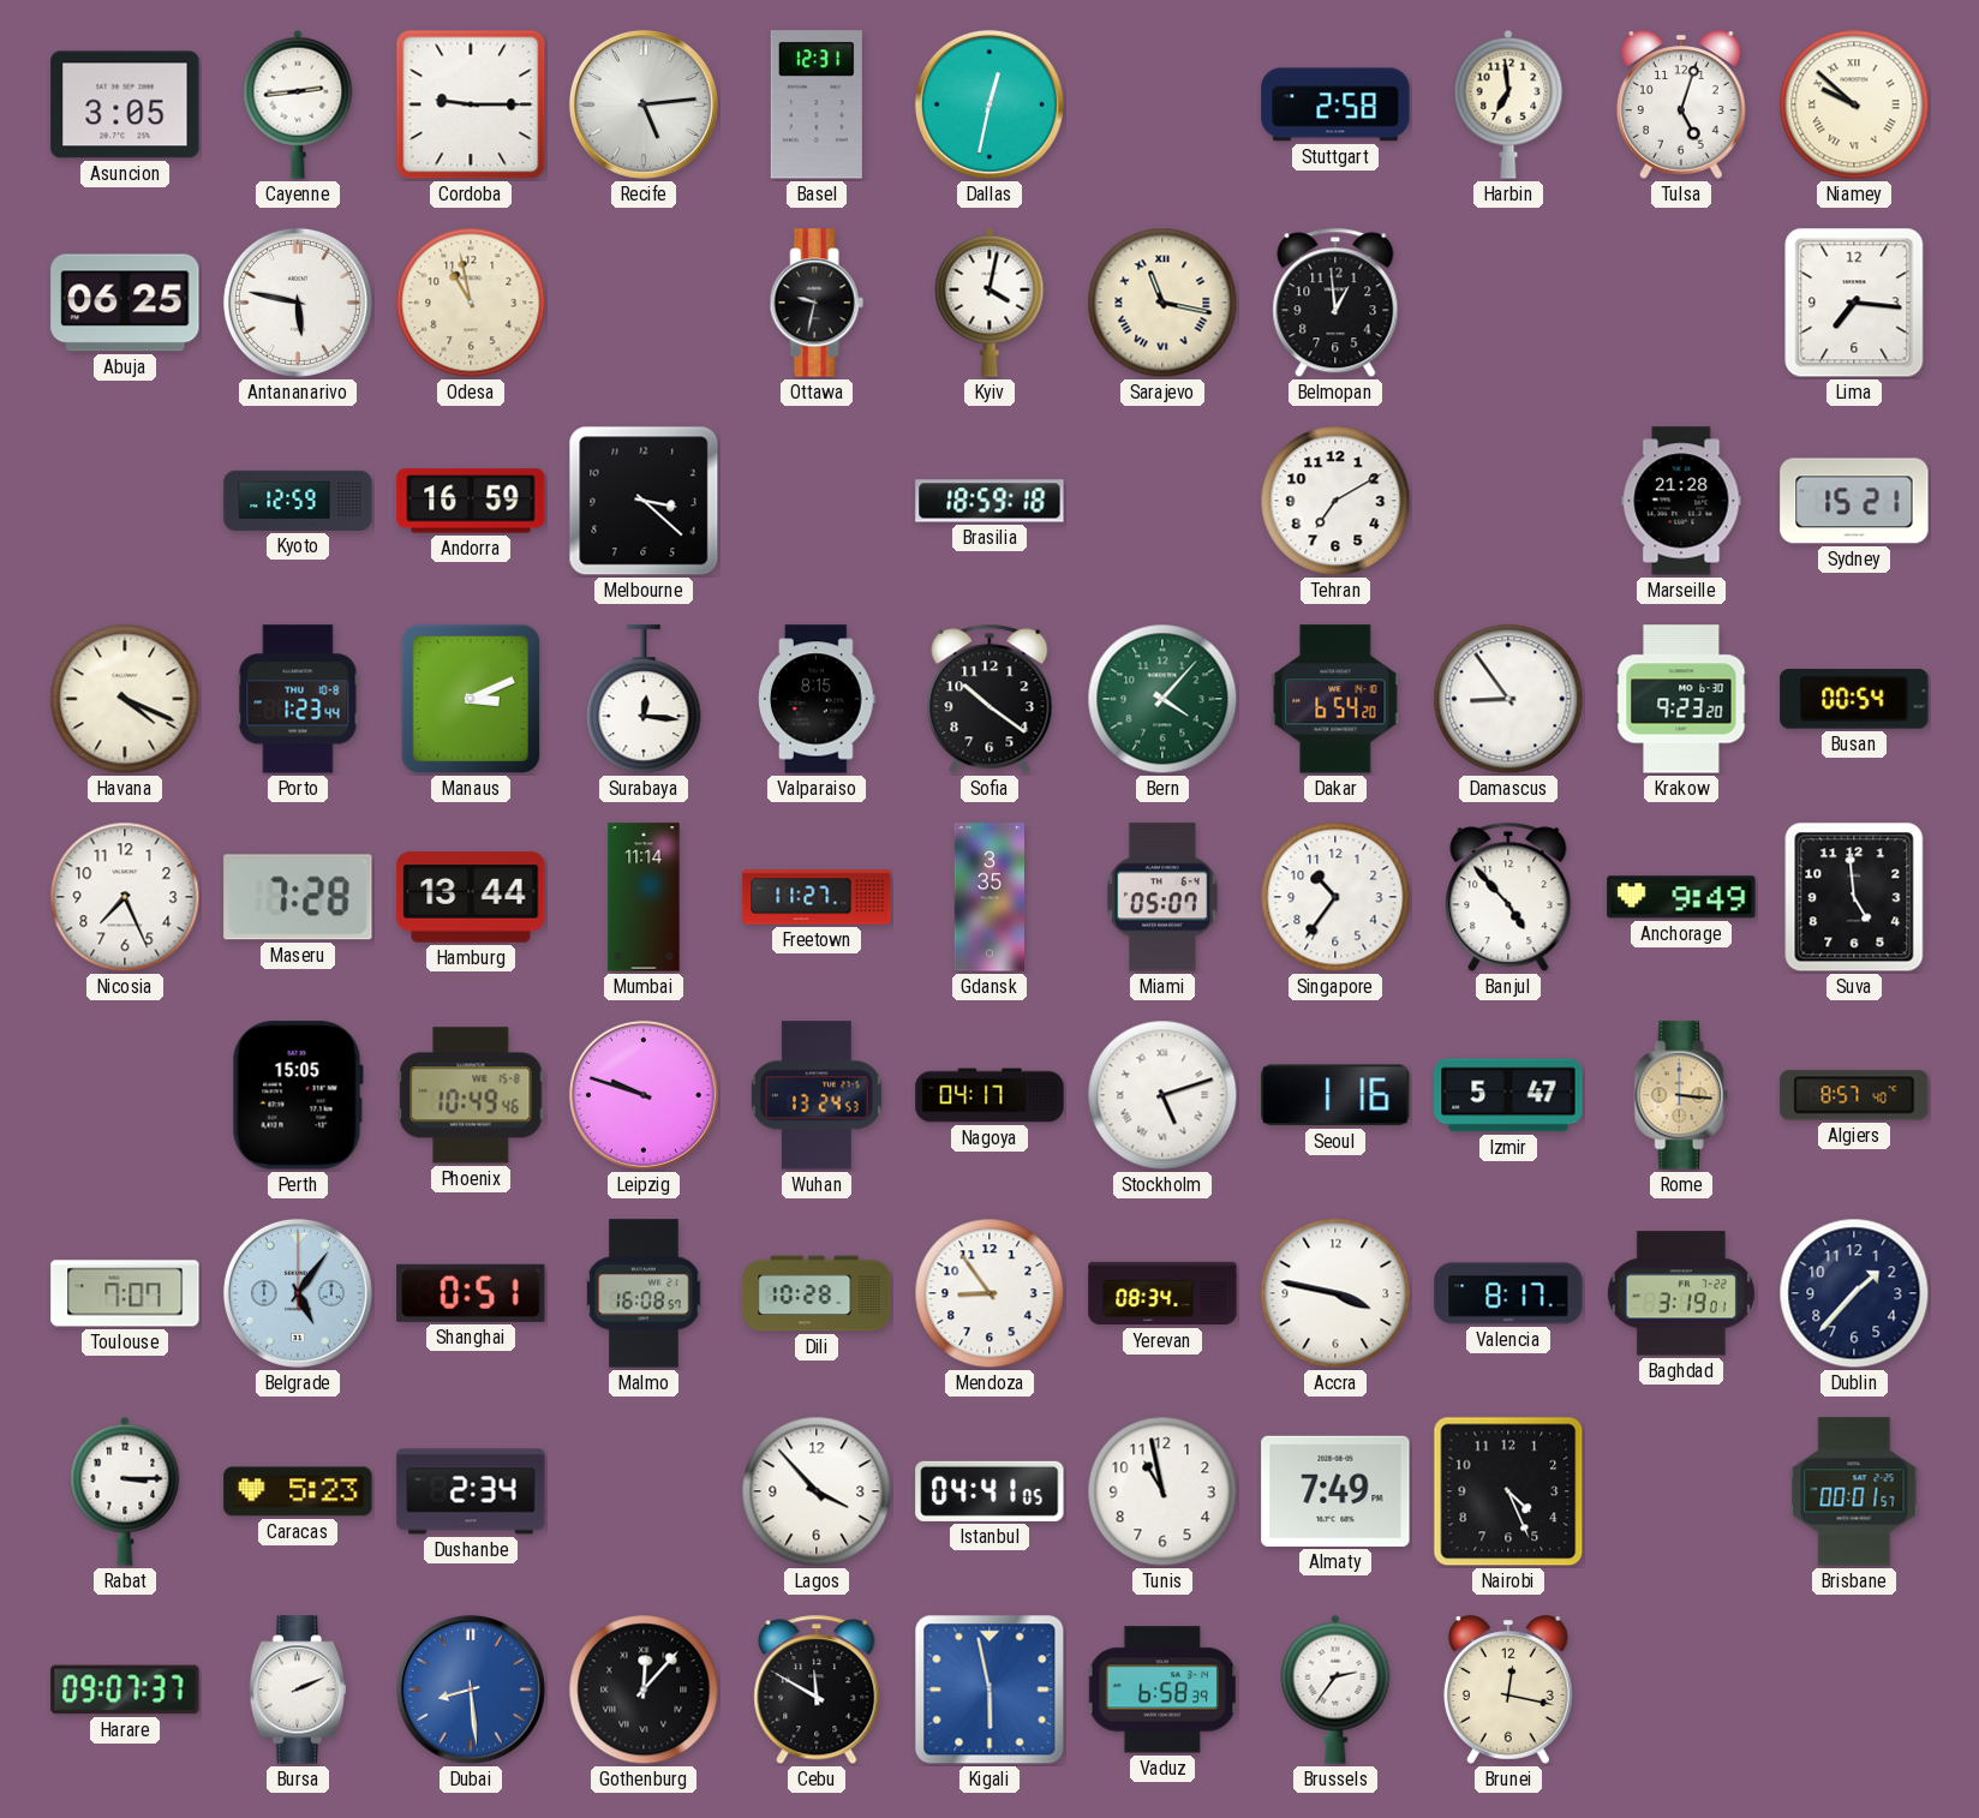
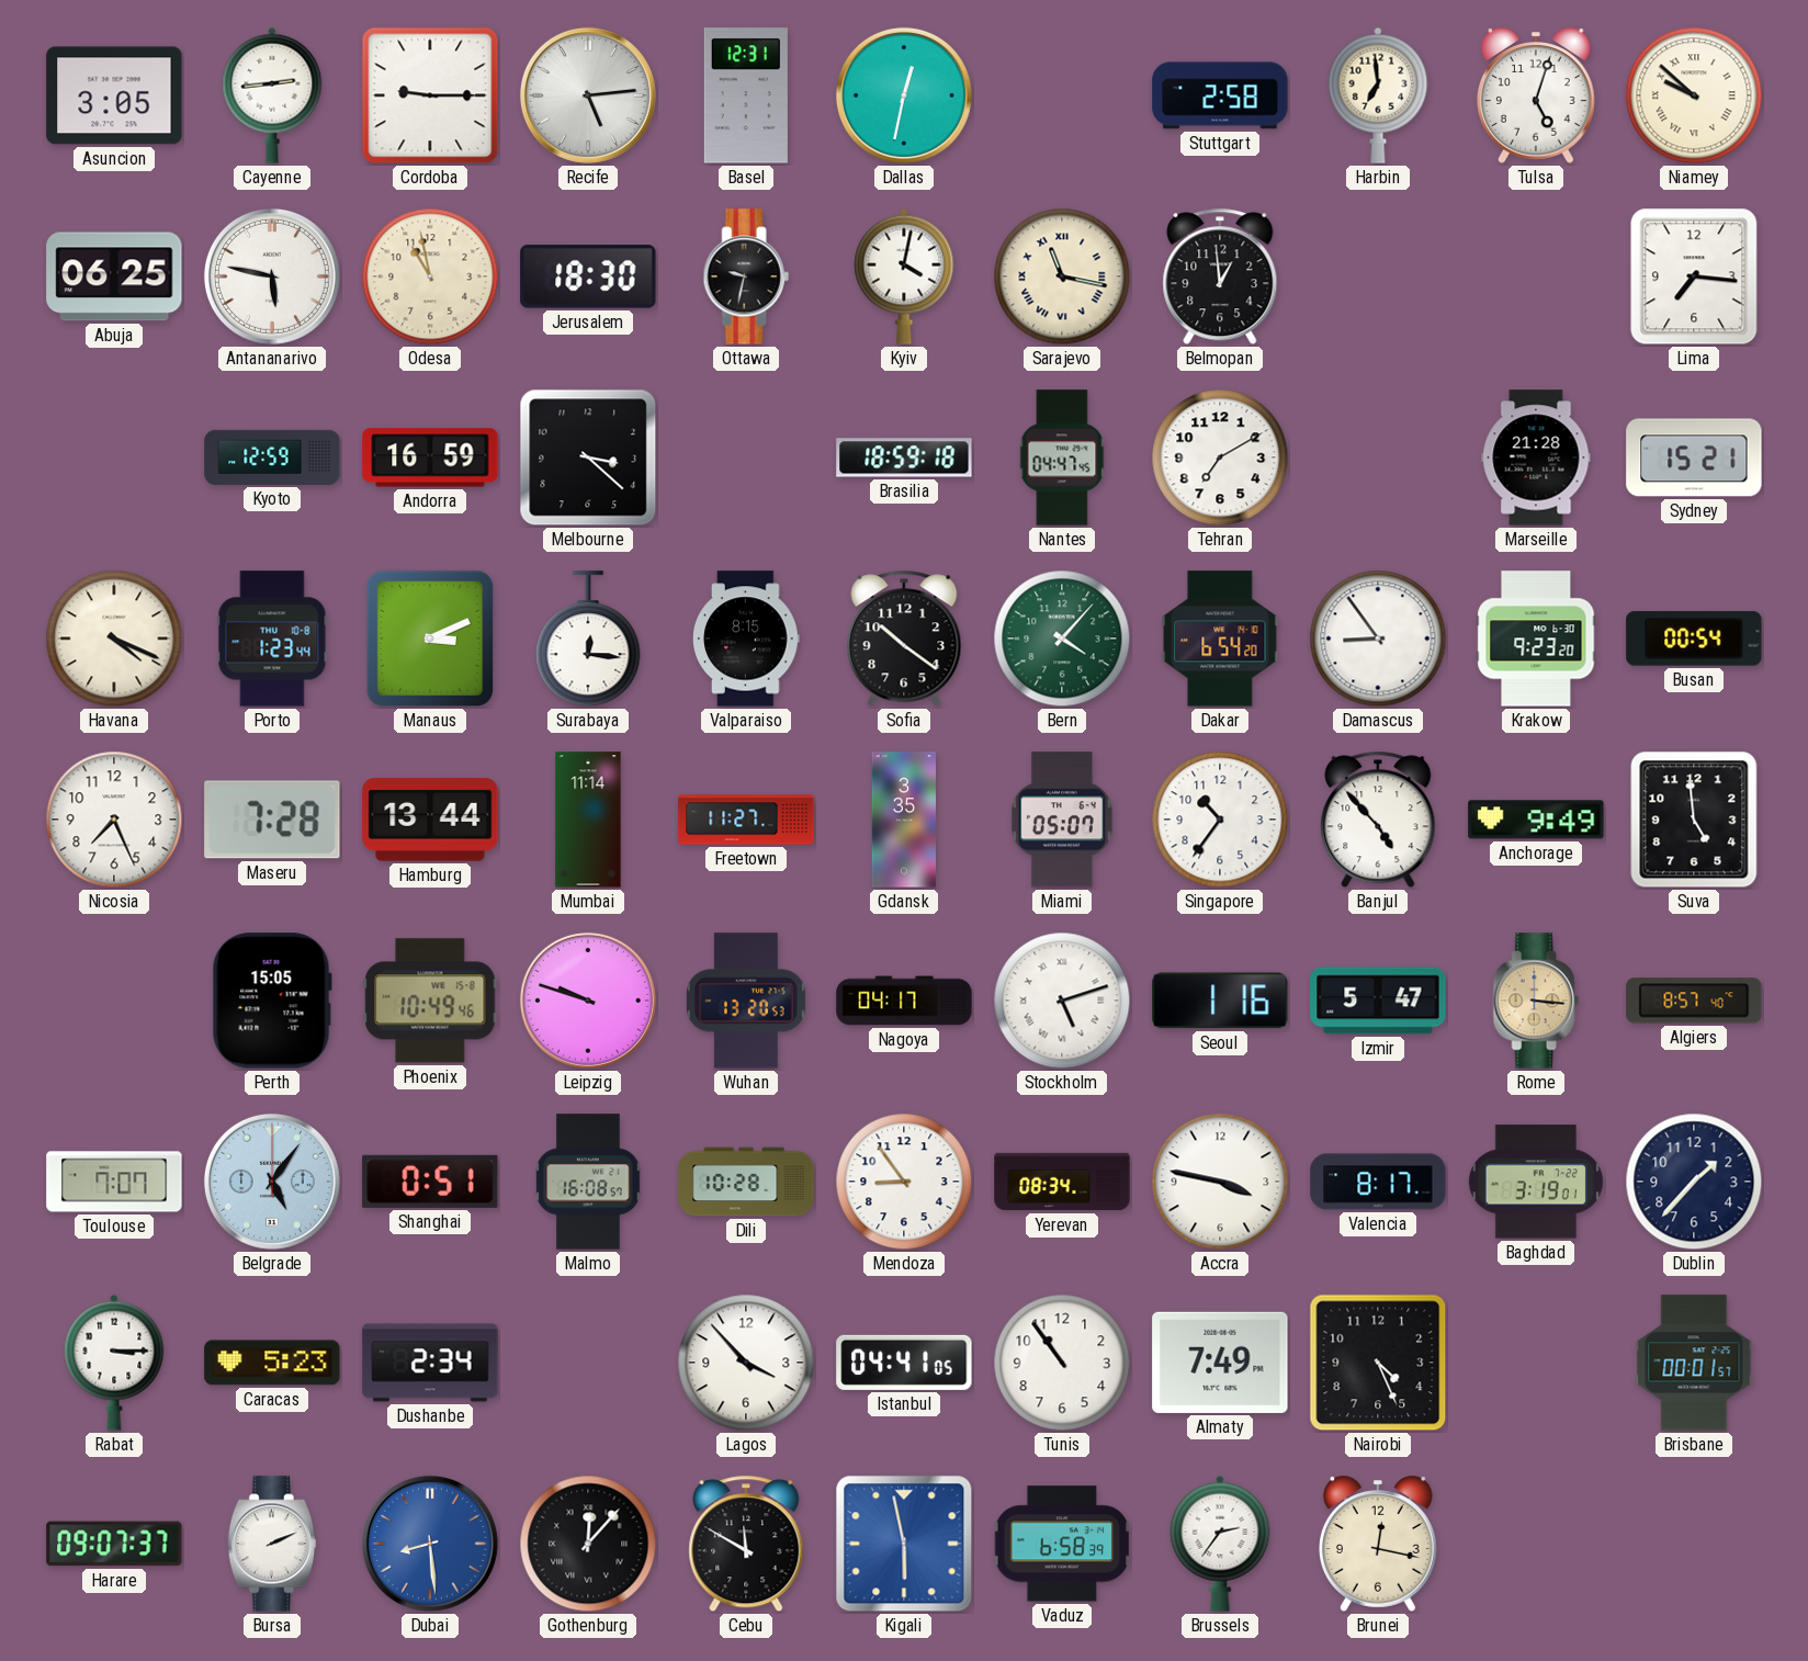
Jerusalem: none -> 18:30 (588, 276)
Nantes: none -> 04:47 (1062, 457)
Wuhan: 13:24 -> 13:20 (746, 1001)
Tunis: 10:58 -> 10:54 (1062, 1363)
